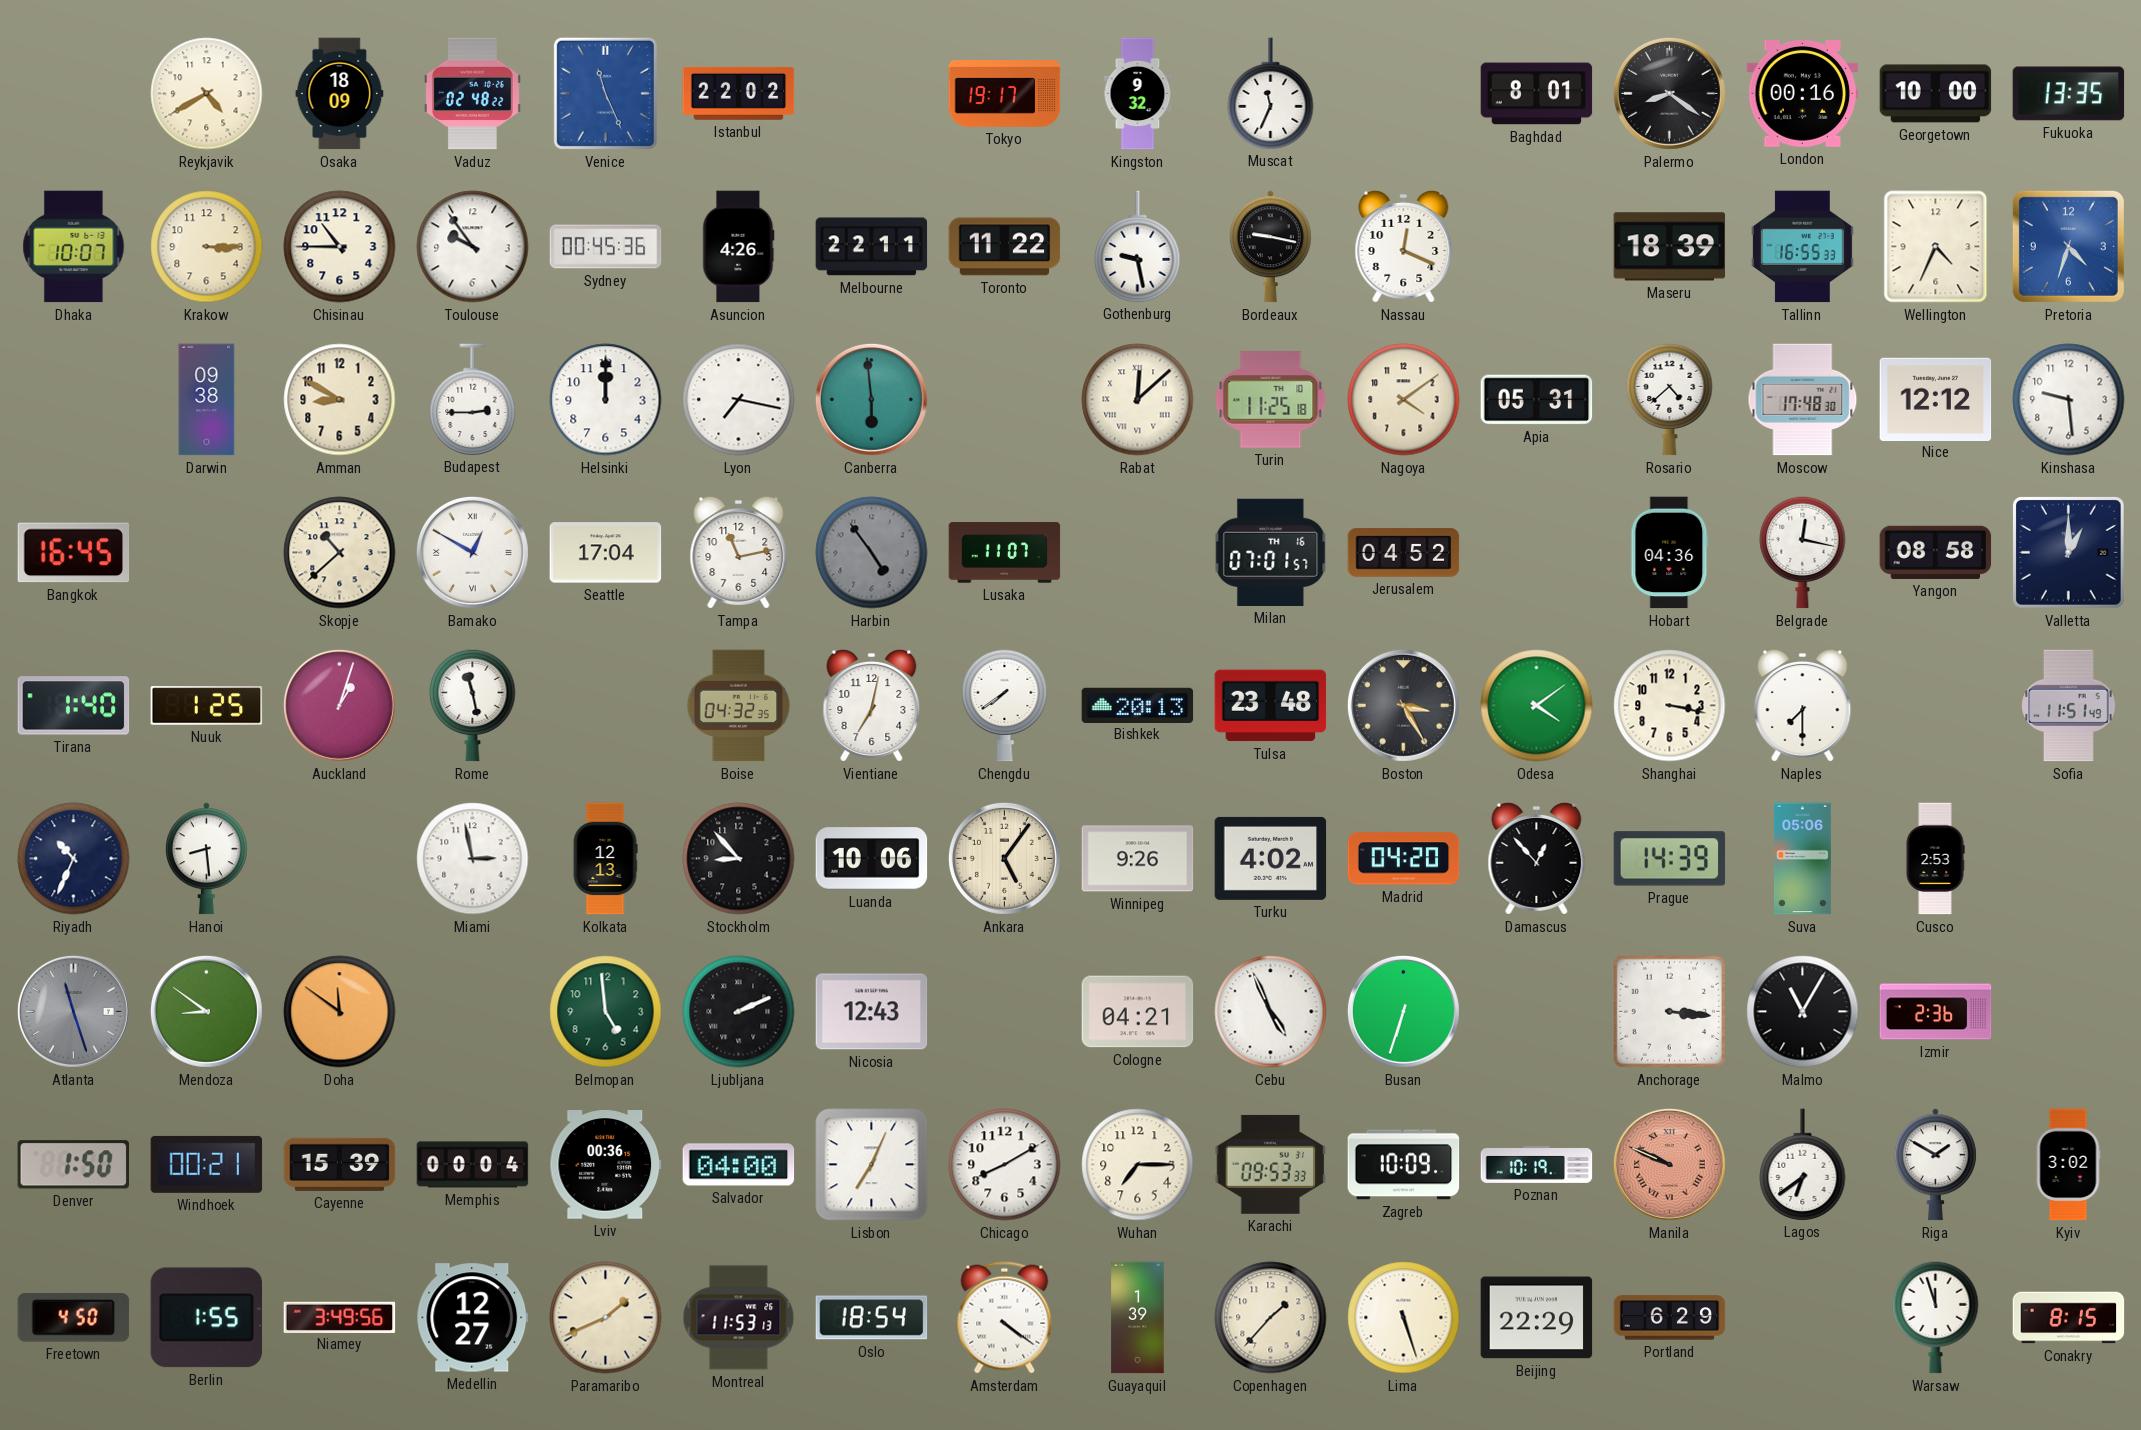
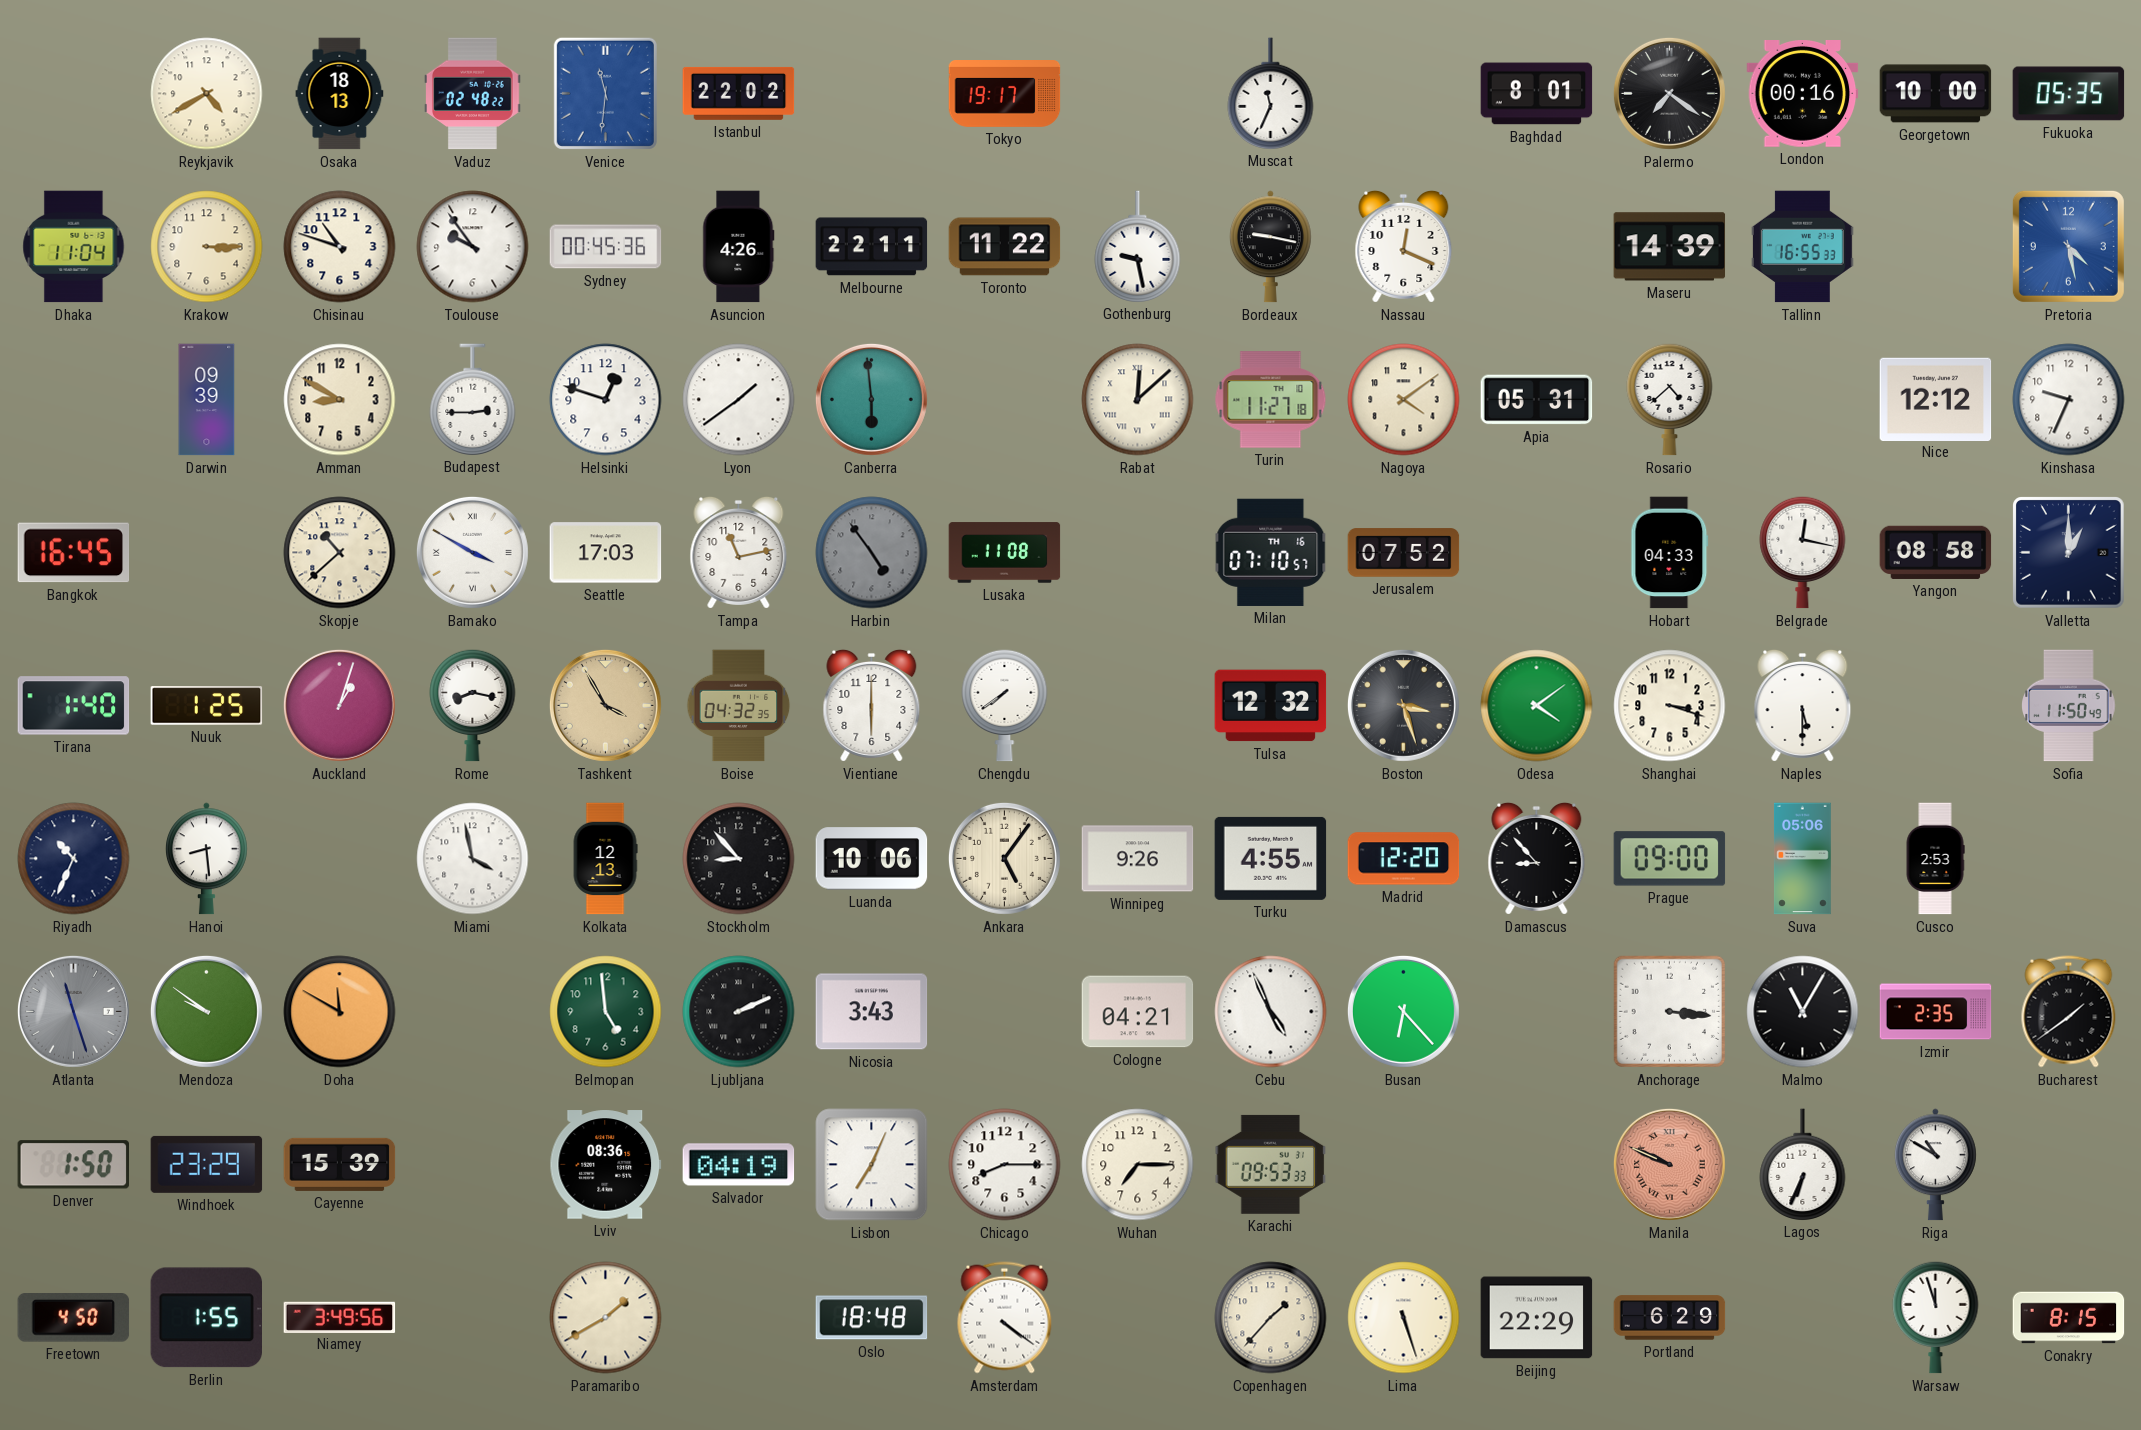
Osaka: 18:09 -> 18:13 (340, 94)
Venice: 11:26 -> 11:31 (605, 93)
Kingston: 9:32 -> none (1138, 94)
Palermo: 8:21 -> 7:21 (1669, 93)
Fukuoka: 13:35 -> 05:35 (2069, 94)
Dhaka: 10:07 -> 11:04 (74, 247)
Chisinau: 10:45 -> 10:48 (340, 247)
Maseru: 18:39 -> 14:39 (1670, 247)
Wellington: 4:34 -> none (1936, 247)
Pretoria: 4:33 -> 4:28 (2068, 246)
Darwin: 09:38 -> 09:39 (207, 400)
Helsinki: 12:00 -> 12:48 (606, 400)
Lyon: 7:17 -> 1:39 (739, 400)
Turin: 11:25 -> 11:27 (1271, 400)
Moscow: 17:48 -> none (1803, 400)
Kinshasa: 9:29 -> 9:34 (2069, 400)
Bamako: 12:50 -> 3:50 (472, 552)
Seattle: 17:04 -> 17:03 (606, 553)
Lusaka: 11:07 -> 11:08 (1005, 553)
Milan: 07:01 -> 07:10 (1271, 552)
Jerusalem: 04:52 -> 07:52 (1404, 553)
Hobart: 04:36 -> 04:33 (1670, 553)
Rome: 11:28 -> 8:17 (473, 705)
Tashkent: none -> 3:55 (605, 705)
Vientiane: 7:02 -> 6:00 (872, 705)
Bishkek: 20:13 -> none (1138, 705)
Tulsa: 23:48 -> 12:32 (1271, 706)
Boston: 3:25 -> 3:27 (1403, 705)
Shanghai: 3:17 -> 3:18 (1670, 706)
Naples: 7:30 -> 5:30 (1803, 705)
Sofia: 11:51 -> 11:50 (2069, 706)
Miami: 2:58 -> 3:58 (473, 859)
Turku: 4:02 -> 4:55 (1271, 858)
Madrid: 04:20 -> 12:20 (1404, 859)
Damascus: 12:53 -> 8:53 (1537, 858)
Prague: 14:39 -> 09:00 (1670, 859)
Mendoza: 8:51 -> 9:51 (206, 1011)
Doha: 11:51 -> 11:50 (340, 1012)
Nicosia: 12:43 -> 3:43 (872, 1012)
Busan: 6:33 -> 6:23 (1403, 1011)
Izmir: 2:36 -> 2:35 (1936, 1012)
Bucharest: none -> 1:39 (2069, 1012)
Windhoek: 00:21 -> 23:29 (207, 1164)
Memphis: 00:04 -> none (473, 1165)
Lviv: 00:36 -> 08:36 (606, 1165)
Salvador: 04:00 -> 04:19 (739, 1165)
Chicago: 8:10 -> 8:15 (1005, 1165)
Zagreb: 10:09 -> none (1404, 1165)
Poznan: 10:19 -> none (1537, 1165)
Lagos: 6:39 -> 6:34 (1803, 1164)
Riga: 1:50 -> 10:50 (1936, 1165)
Kyiv: 3:02 -> none (2068, 1165)
Medellin: 12:27 -> none (473, 1318)
Paramaribo: 1:41 -> 1:40 (606, 1318)
Montreal: 11:53 -> none (739, 1318)
Oslo: 18:54 -> 18:48 (872, 1318)
Guayaquil: 1:39 -> none (1138, 1318)
